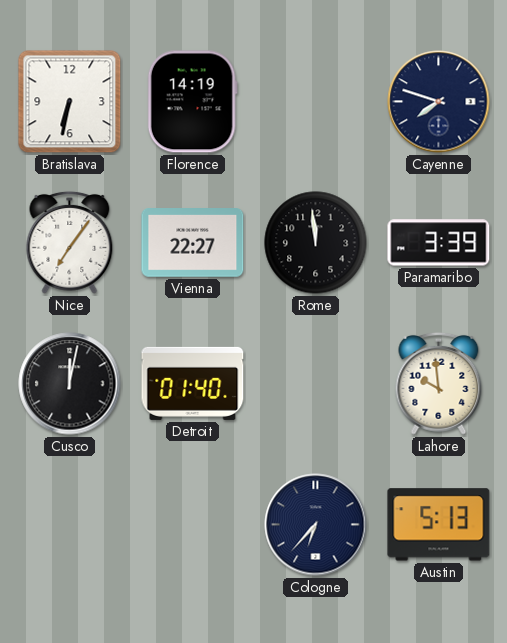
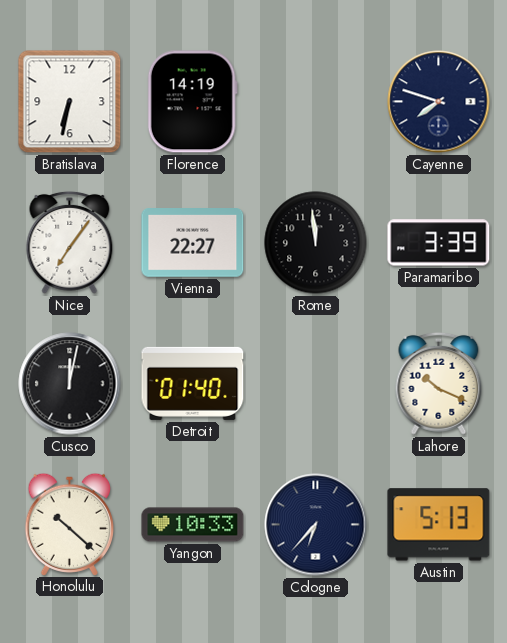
Lahore: 9:59 -> 10:19 (439, 383)
Honolulu: none -> 10:22 (69, 524)
Yangon: none -> 10:33 (193, 525)
